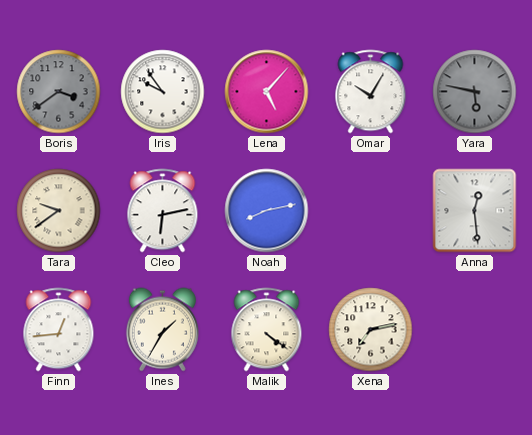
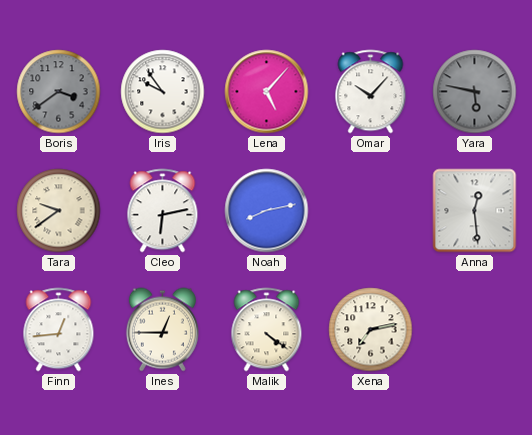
Omar: 10:05 -> 10:07 (371, 92)
Ines: 1:35 -> 12:45 (162, 330)
